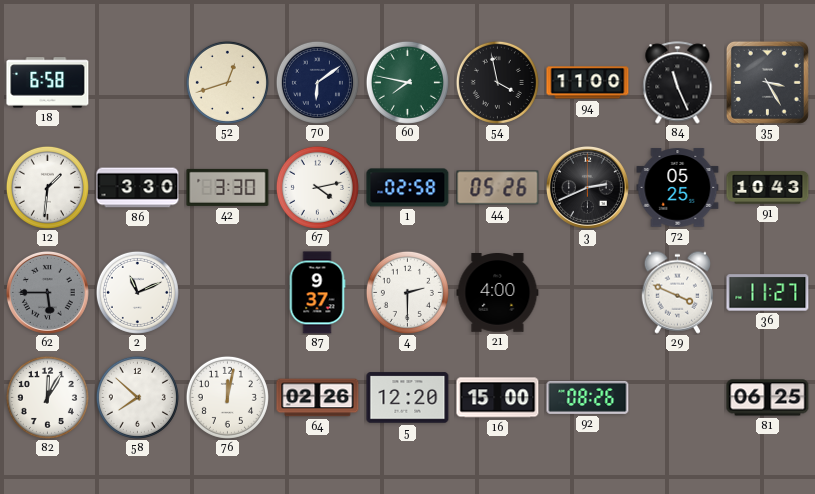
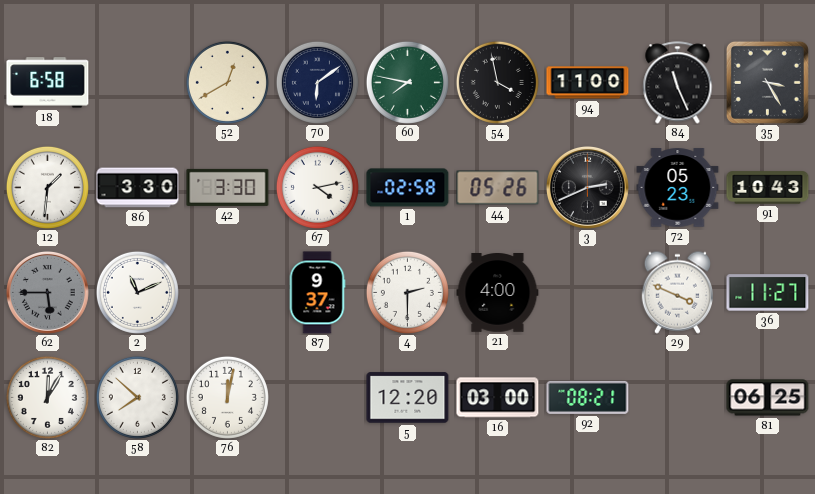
52: 12:42 -> 12:40 (227, 82)
72: 05:25 -> 05:23 (678, 188)
64: 02:26 -> none (318, 398)
16: 15:00 -> 03:00 (498, 398)
92: 08:26 -> 08:21 (588, 397)
